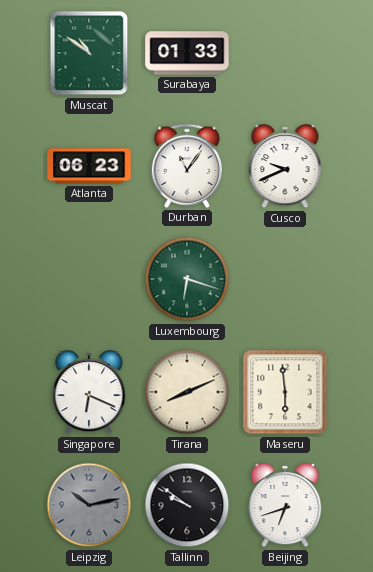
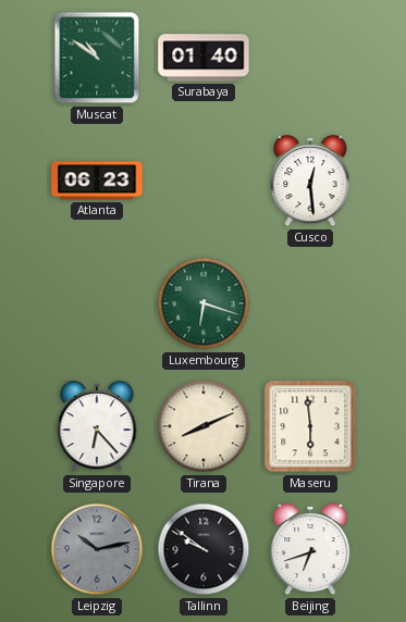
Surabaya: 01:33 -> 01:40 (204, 58)
Durban: 11:06 -> none (186, 166)
Cusco: 9:41 -> 12:29 (310, 181)
Singapore: 6:19 -> 6:23 (97, 426)
